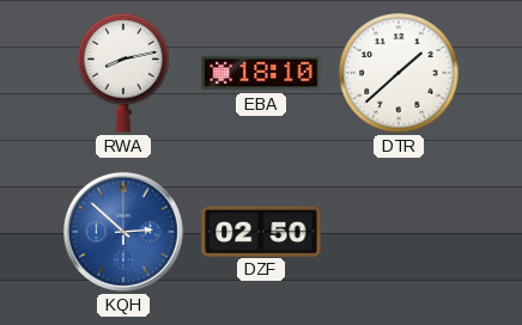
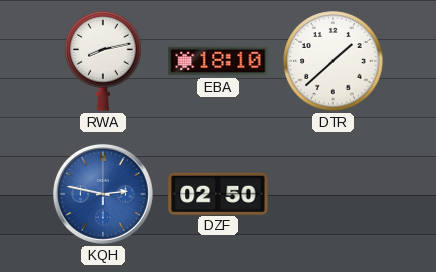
KQH: 2:52 -> 2:47 (103, 194)
